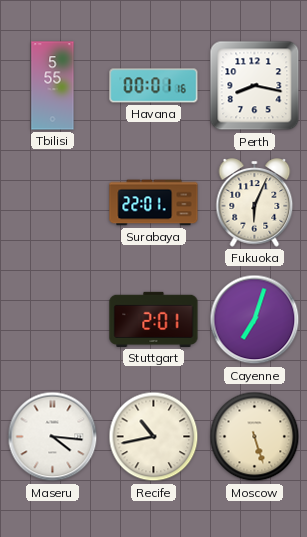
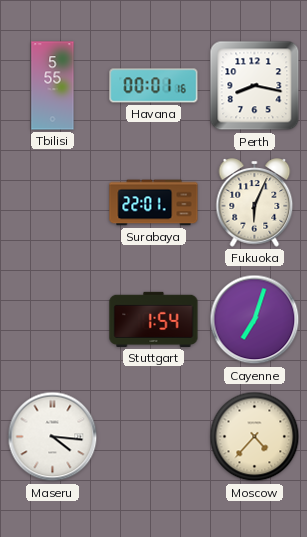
Stuttgart: 2:01 -> 1:54 (154, 319)
Recife: 10:43 -> none (154, 437)
Moscow: 5:27 -> 4:37 (255, 437)
